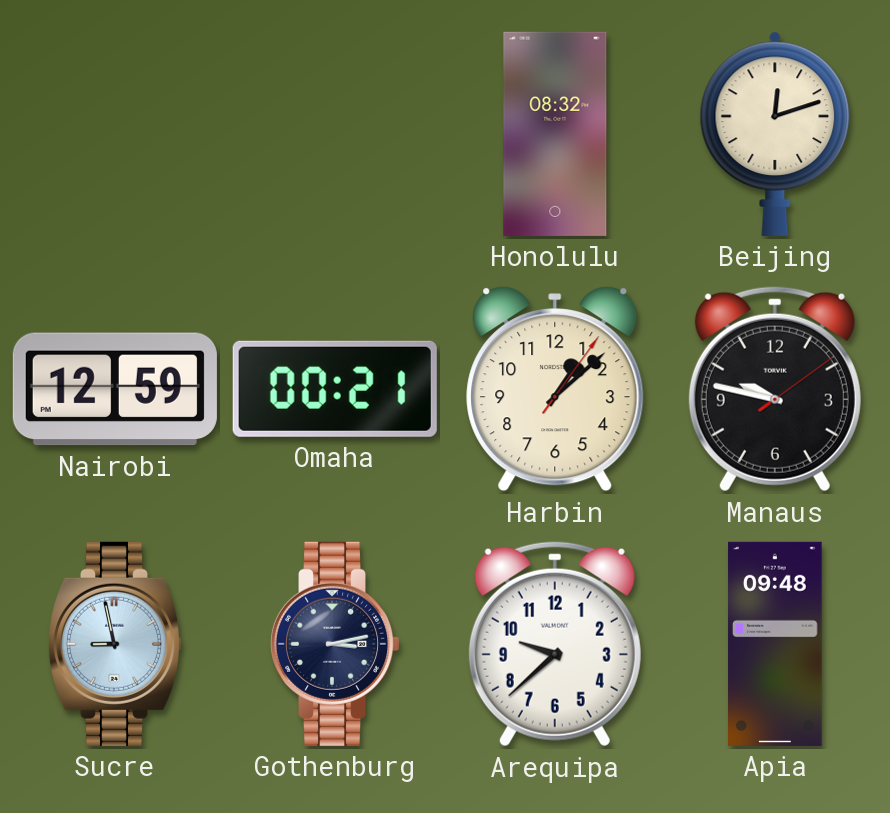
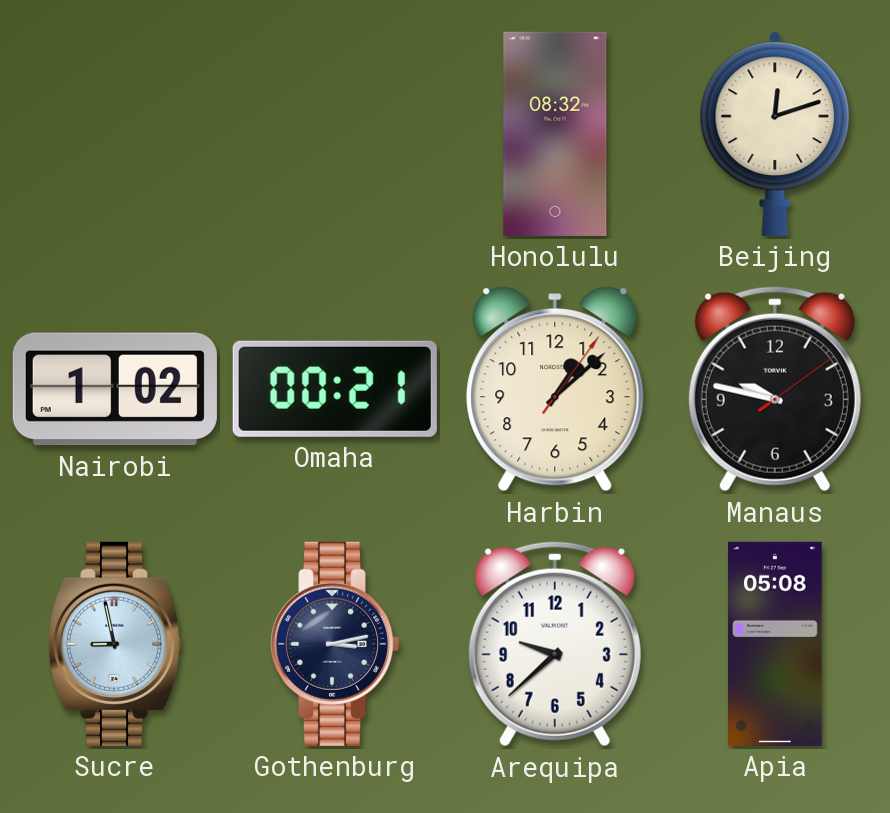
Nairobi: 12:59 -> 1:02 (115, 389)
Apia: 09:48 -> 05:08 (775, 644)
